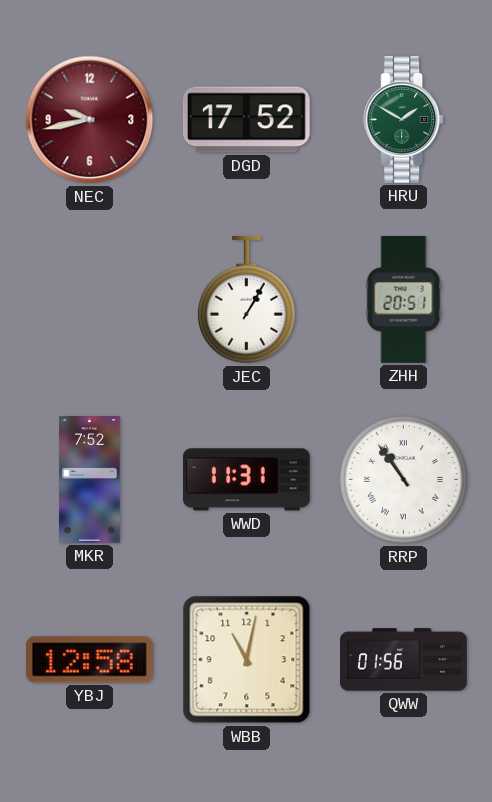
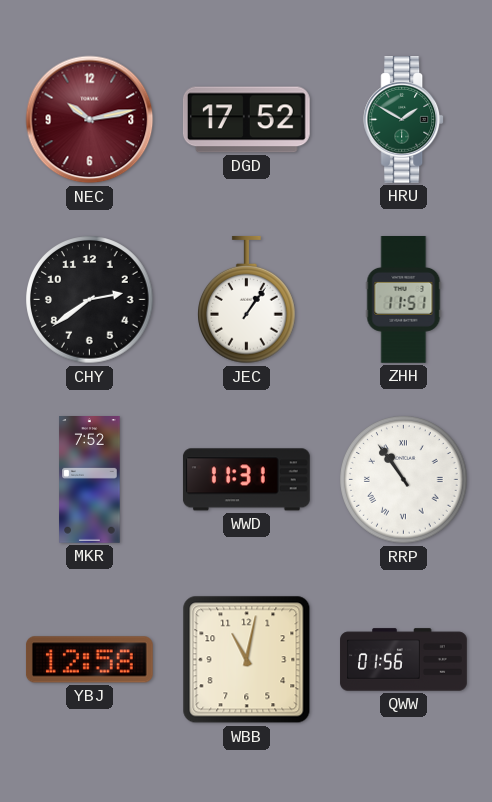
NEC: 9:43 -> 10:13 (90, 120)
CHY: none -> 2:39 (90, 300)
JEC: 1:05 -> 1:06 (247, 300)
ZHH: 20:51 -> 11:51 (404, 300)
